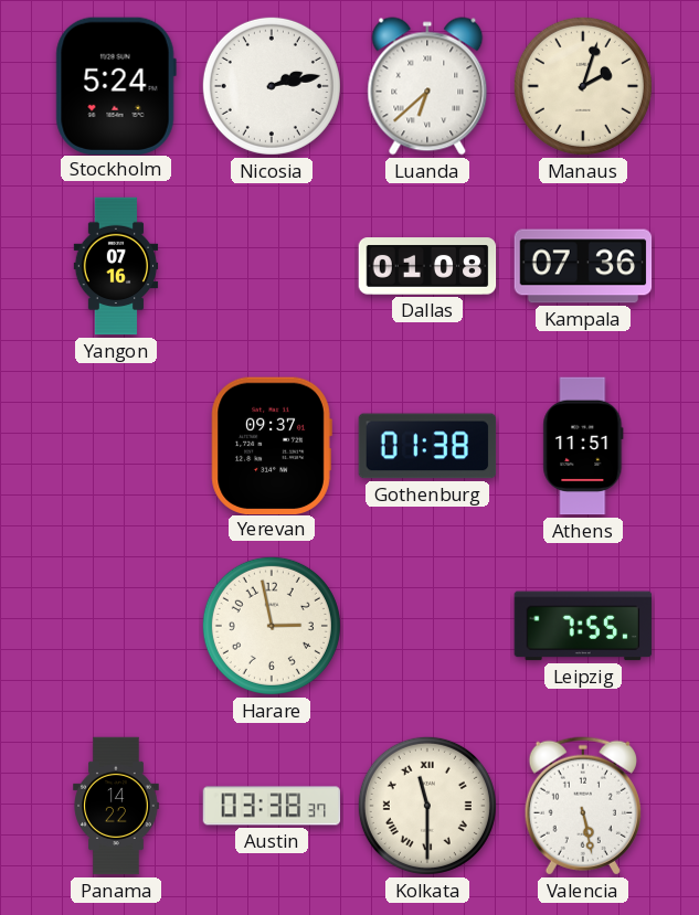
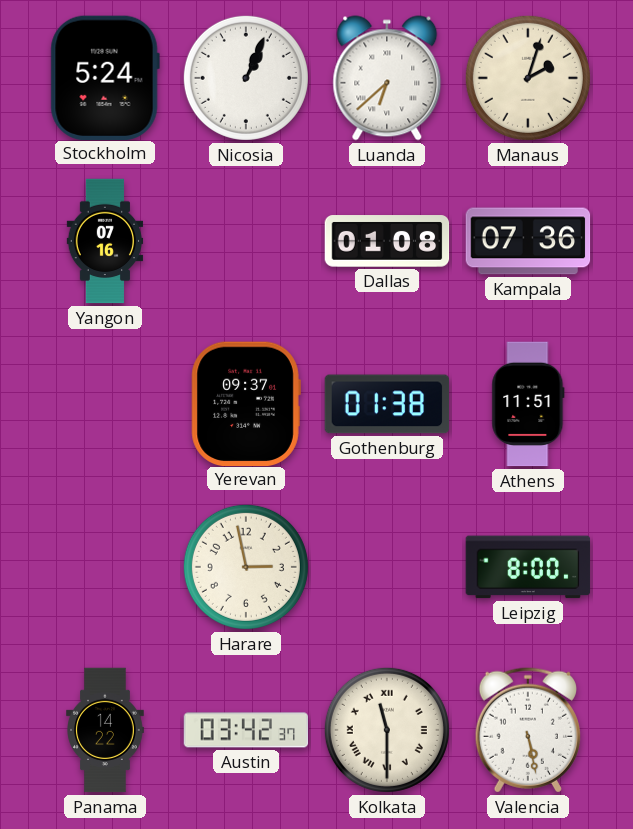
Nicosia: 2:13 -> 1:04 (246, 78)
Leipzig: 7:55 -> 8:00 (528, 567)
Austin: 03:38 -> 03:42 (246, 730)
